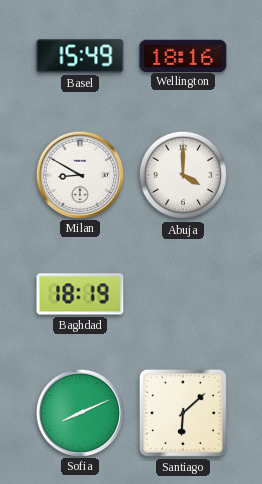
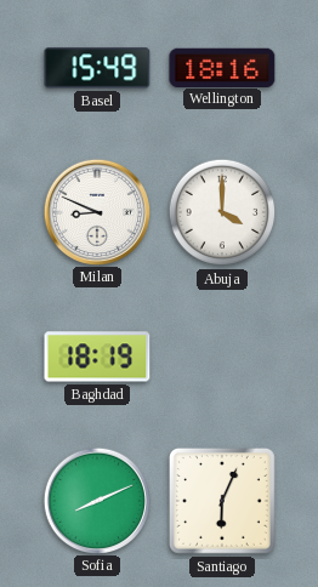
Milan: 8:50 -> 8:49 (96, 211)
Santiago: 6:08 -> 6:04 (222, 501)
